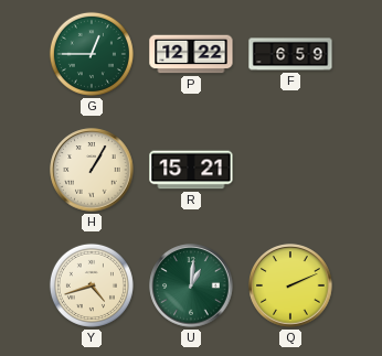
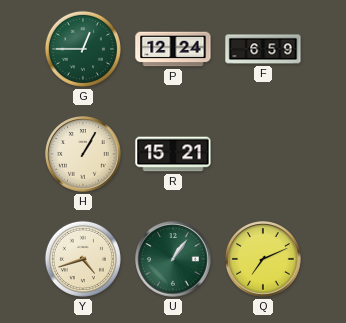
P: 12:22 -> 12:24 (173, 49)
U: 1:01 -> 1:06 (173, 259)
Q: 2:11 -> 7:11 (263, 259)
